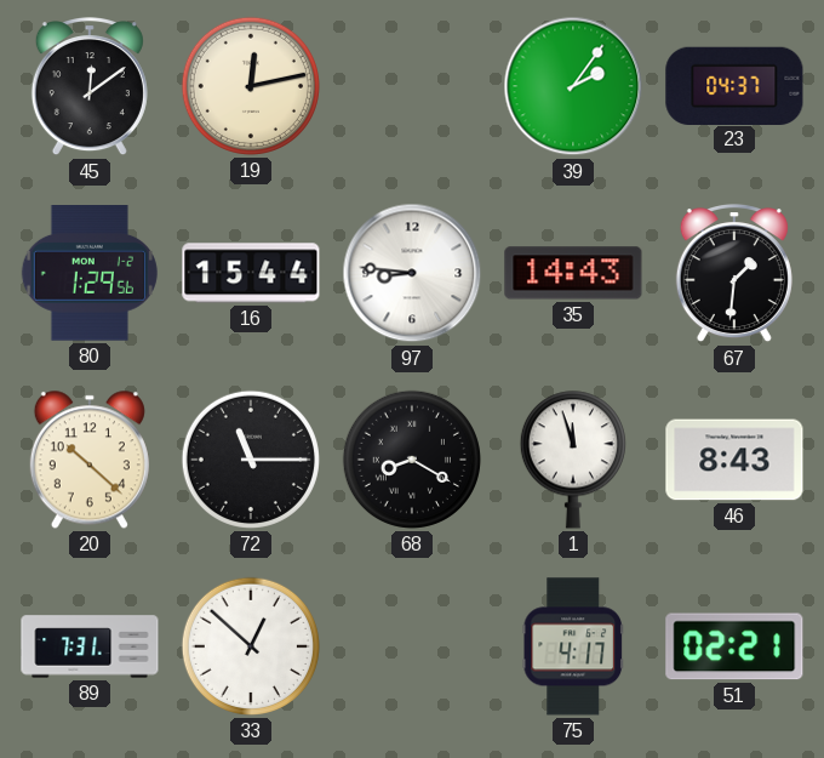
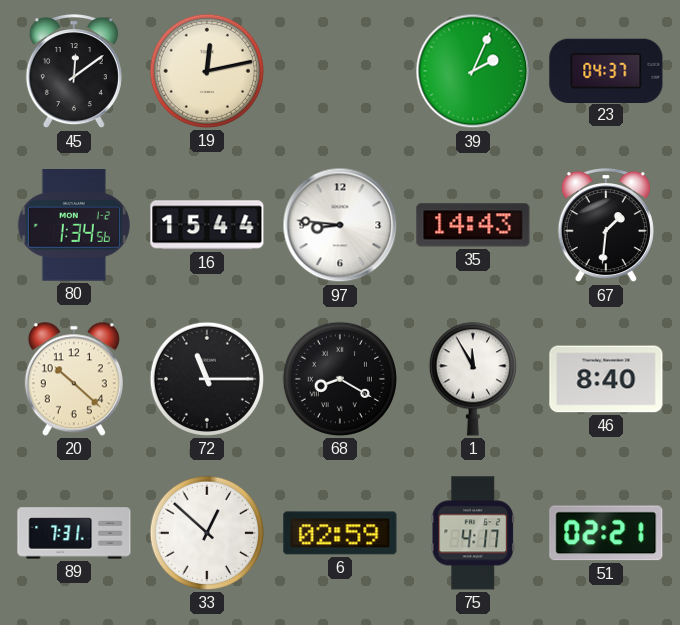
39: 2:06 -> 2:04 (473, 71)
80: 1:29 -> 1:34 (74, 225)
1: 11:57 -> 11:55 (473, 379)
46: 8:43 -> 8:40 (606, 379)
6: none -> 02:59 (340, 533)
